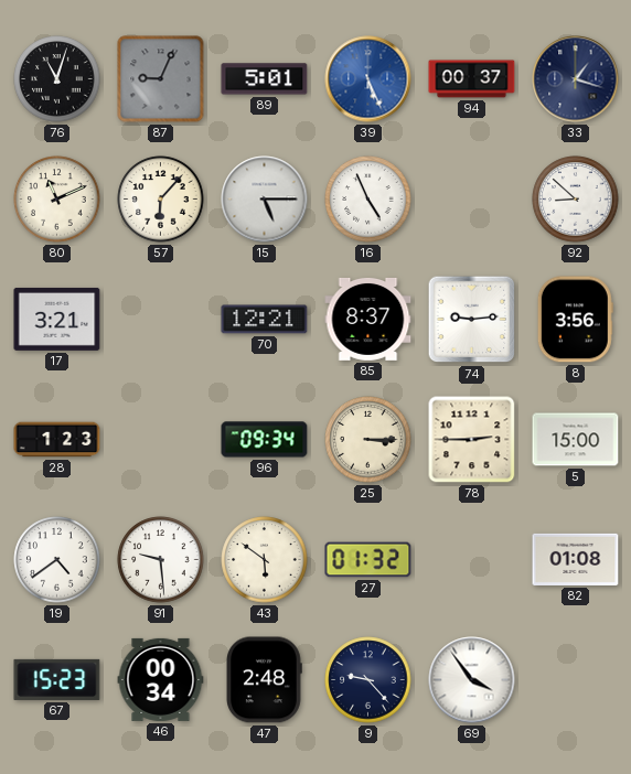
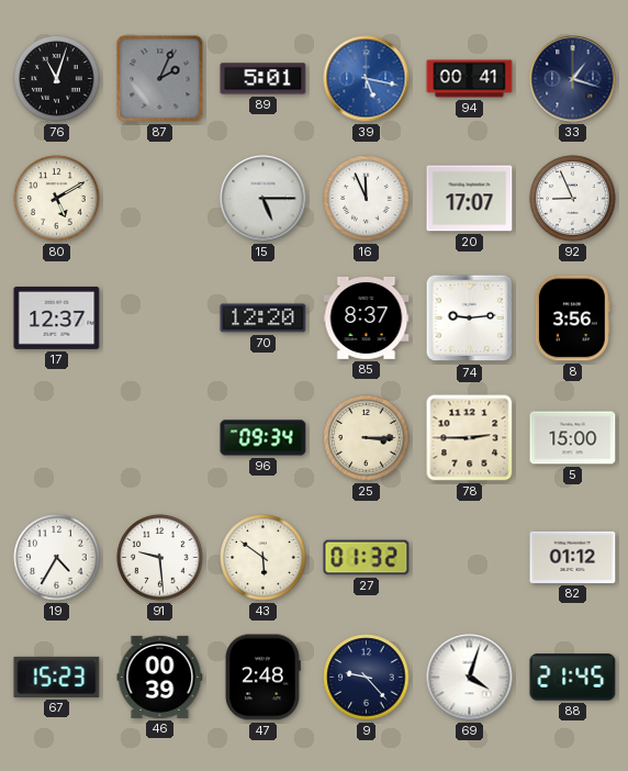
87: 9:04 -> 2:04 (160, 79)
39: 5:26 -> 5:17 (367, 79)
94: 00:37 -> 00:41 (470, 79)
80: 11:11 -> 5:10 (57, 199)
57: 6:07 -> none (161, 200)
16: 4:56 -> 11:56 (367, 199)
20: none -> 17:07 (470, 199)
92: 8:52 -> 8:56 (573, 199)
17: 3:21 -> 12:37 (57, 317)
70: 12:21 -> 12:20 (263, 319)
28: 1:23 -> none (57, 440)
19: 4:39 -> 4:35 (57, 558)
82: 01:08 -> 01:12 (573, 557)
46: 00:34 -> 00:39 (160, 677)
69: 3:54 -> 4:03 (470, 678)
88: none -> 21:45 (573, 678)
